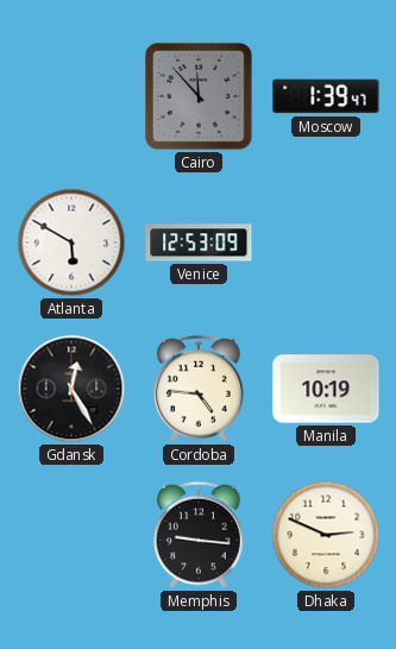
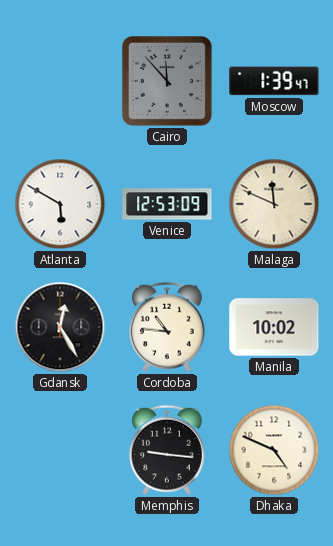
Malaga: none -> 11:49 (274, 204)
Cordoba: 4:46 -> 10:46 (168, 327)
Manila: 10:19 -> 10:02 (274, 327)
Dhaka: 2:49 -> 4:49 (274, 450)
